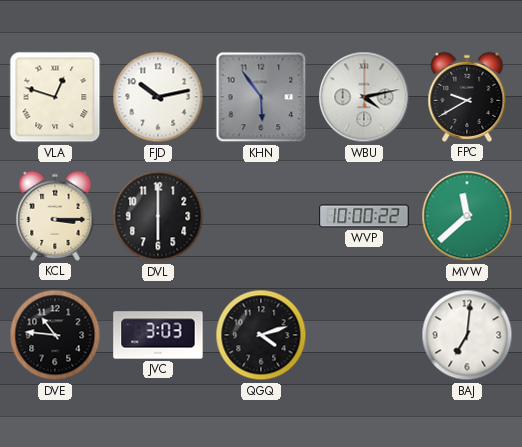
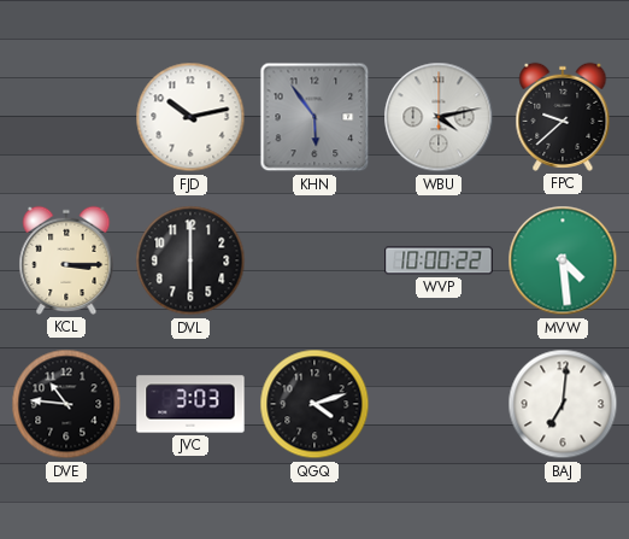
VLA: 12:48 -> none (55, 97)
FPC: 9:40 -> 9:38 (563, 117)
MVW: 11:38 -> 4:29 (563, 260)
